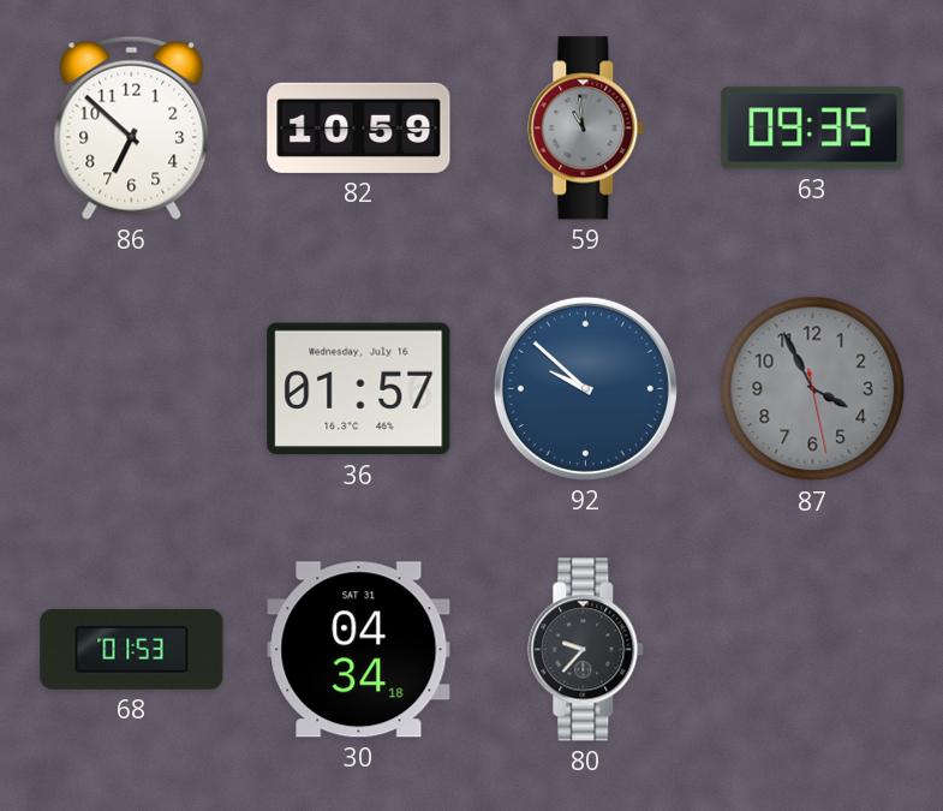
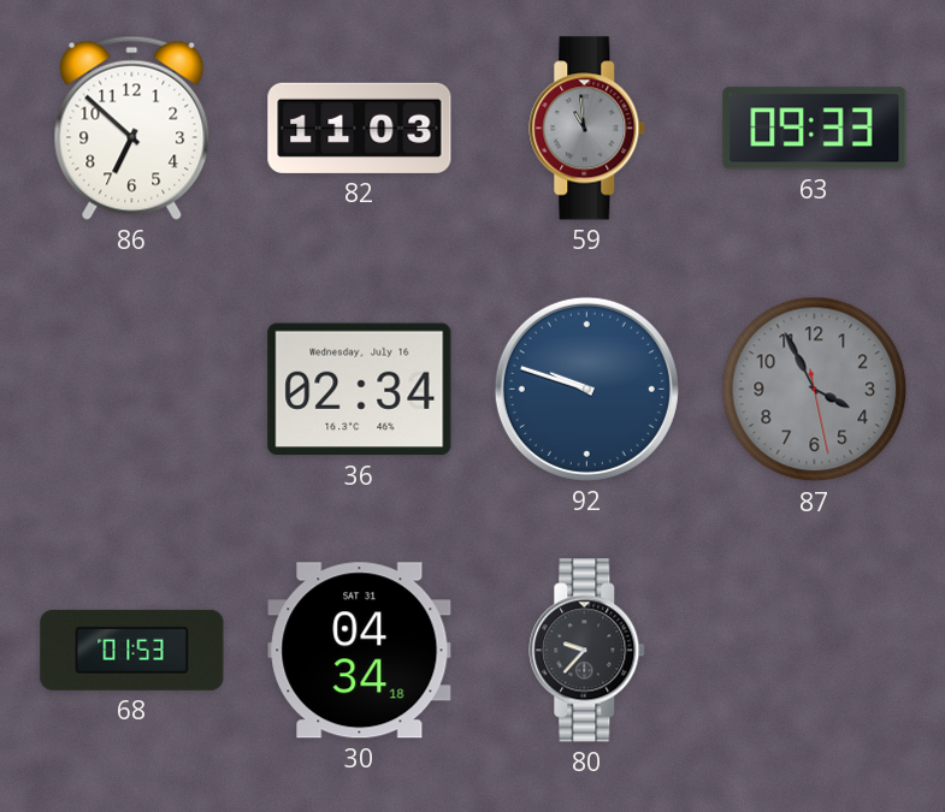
82: 10:59 -> 11:03 (360, 128)
63: 09:35 -> 09:33 (815, 129)
36: 01:57 -> 02:34 (360, 390)
92: 9:52 -> 9:48 (586, 389)
